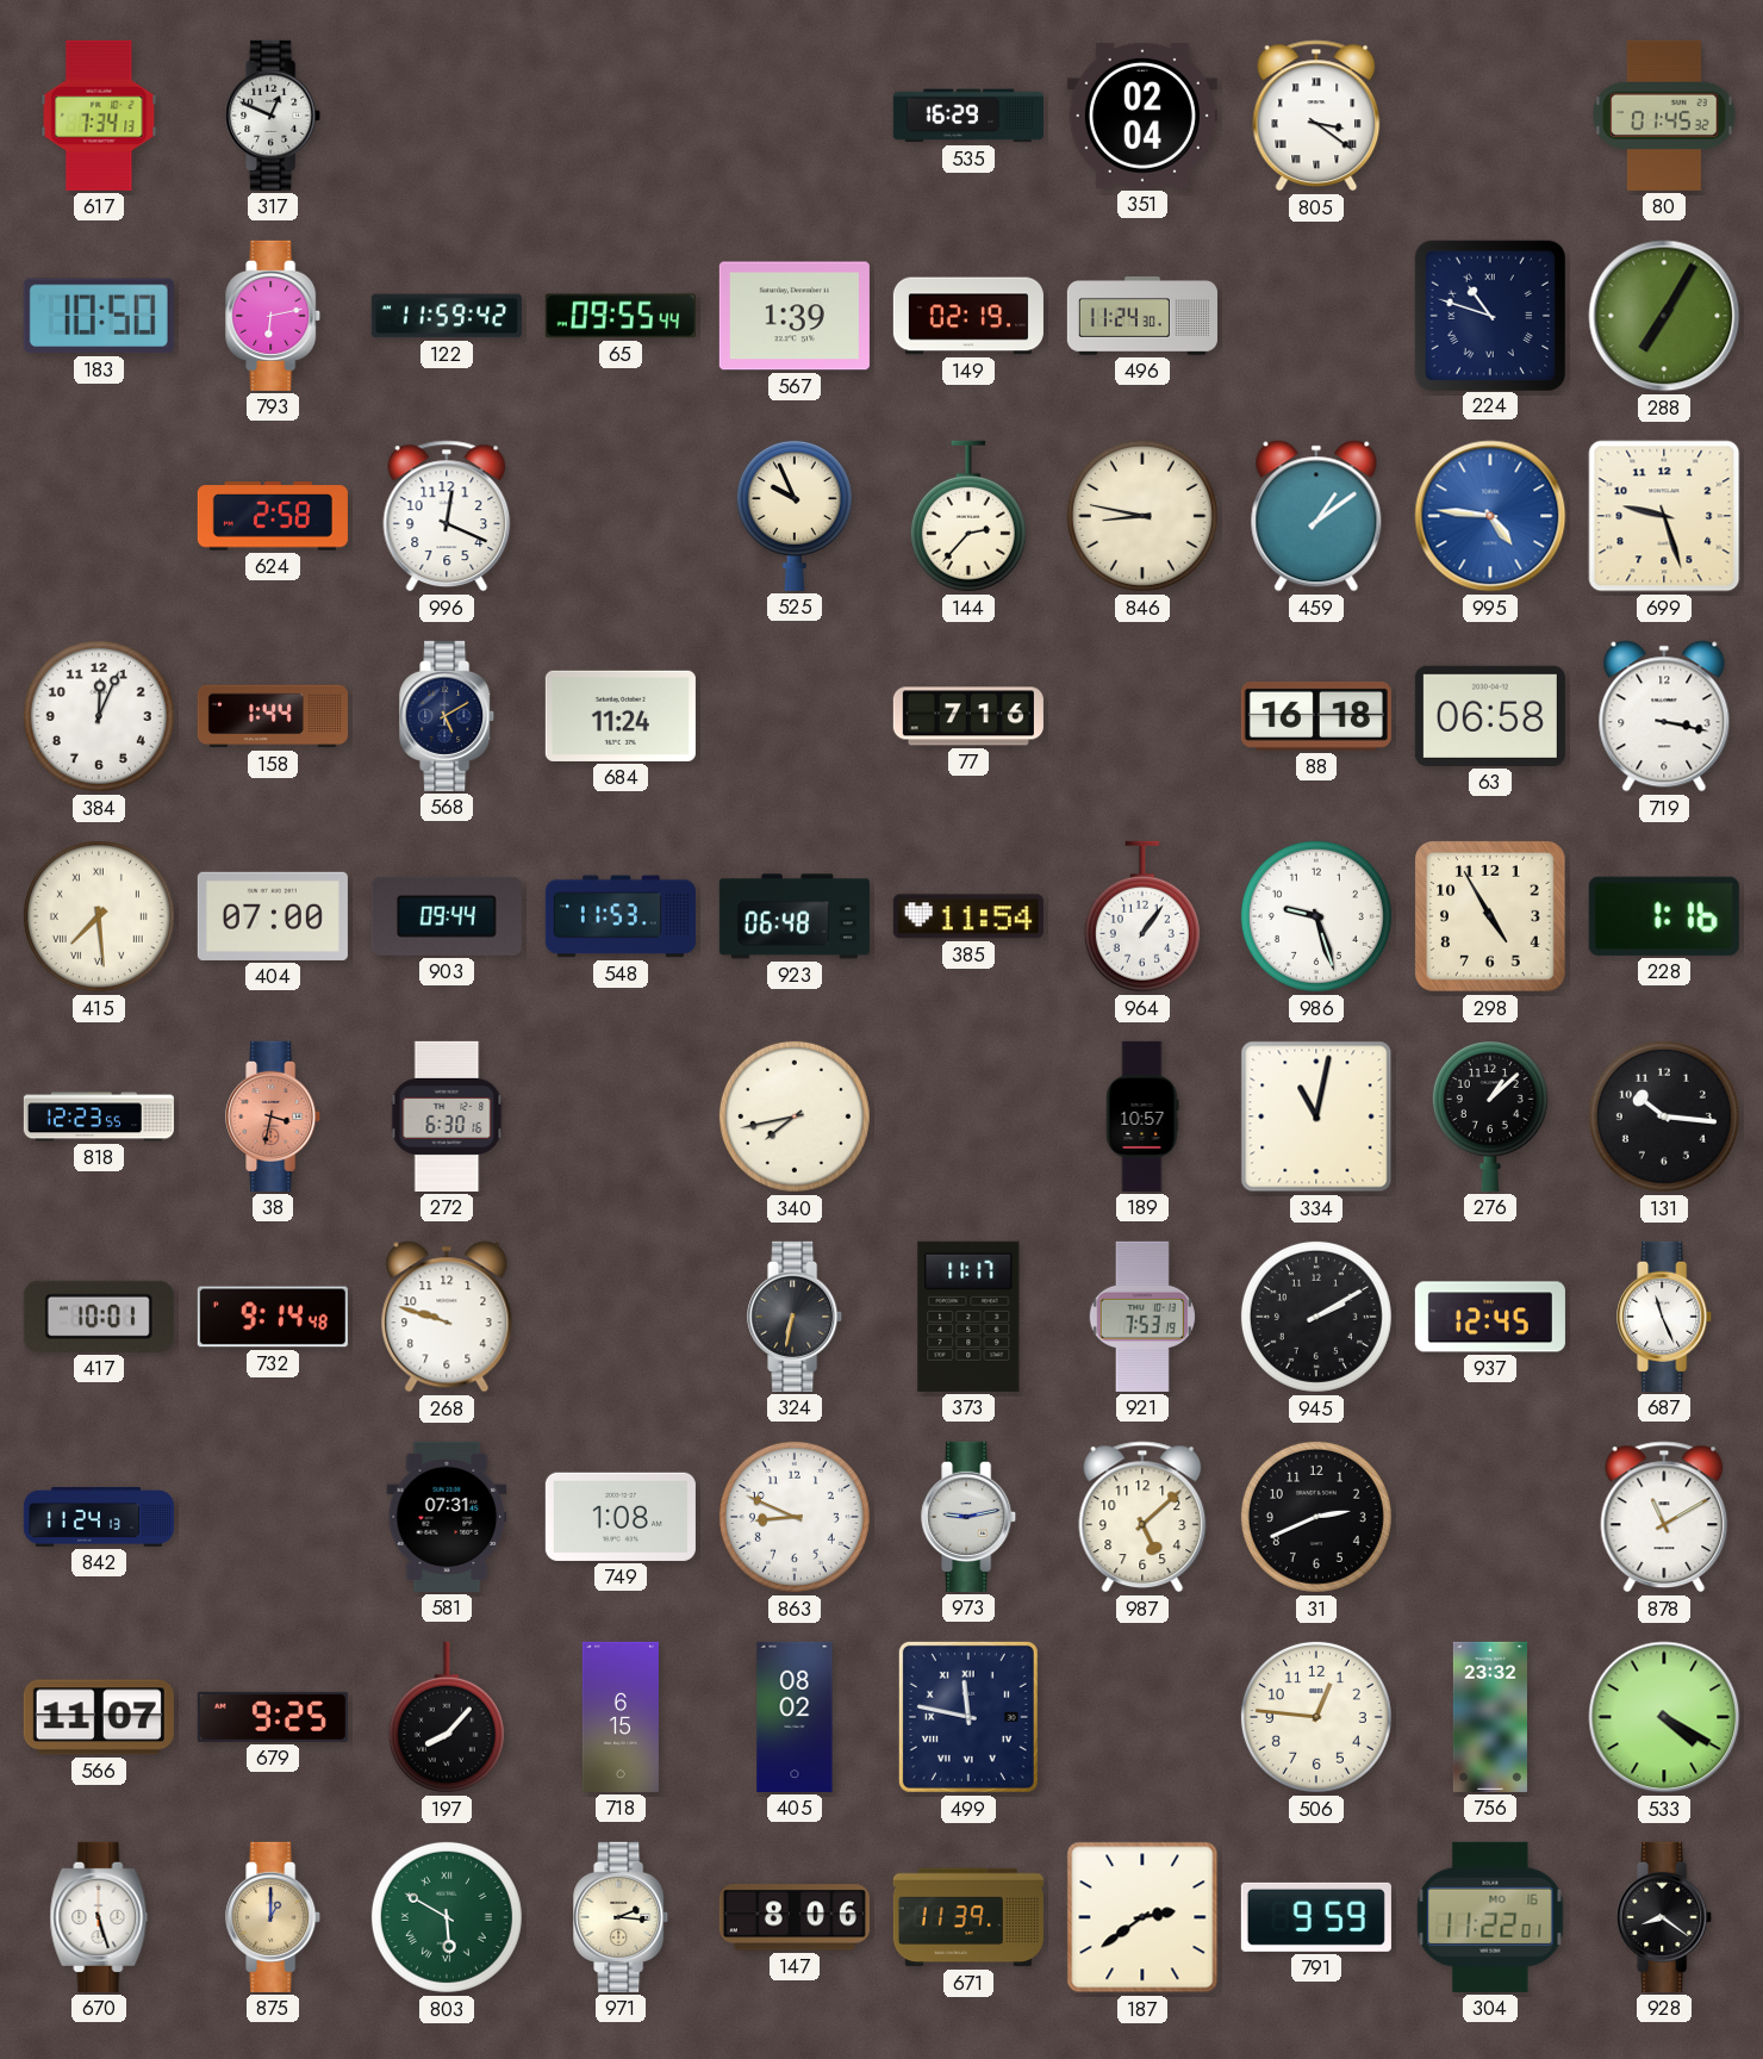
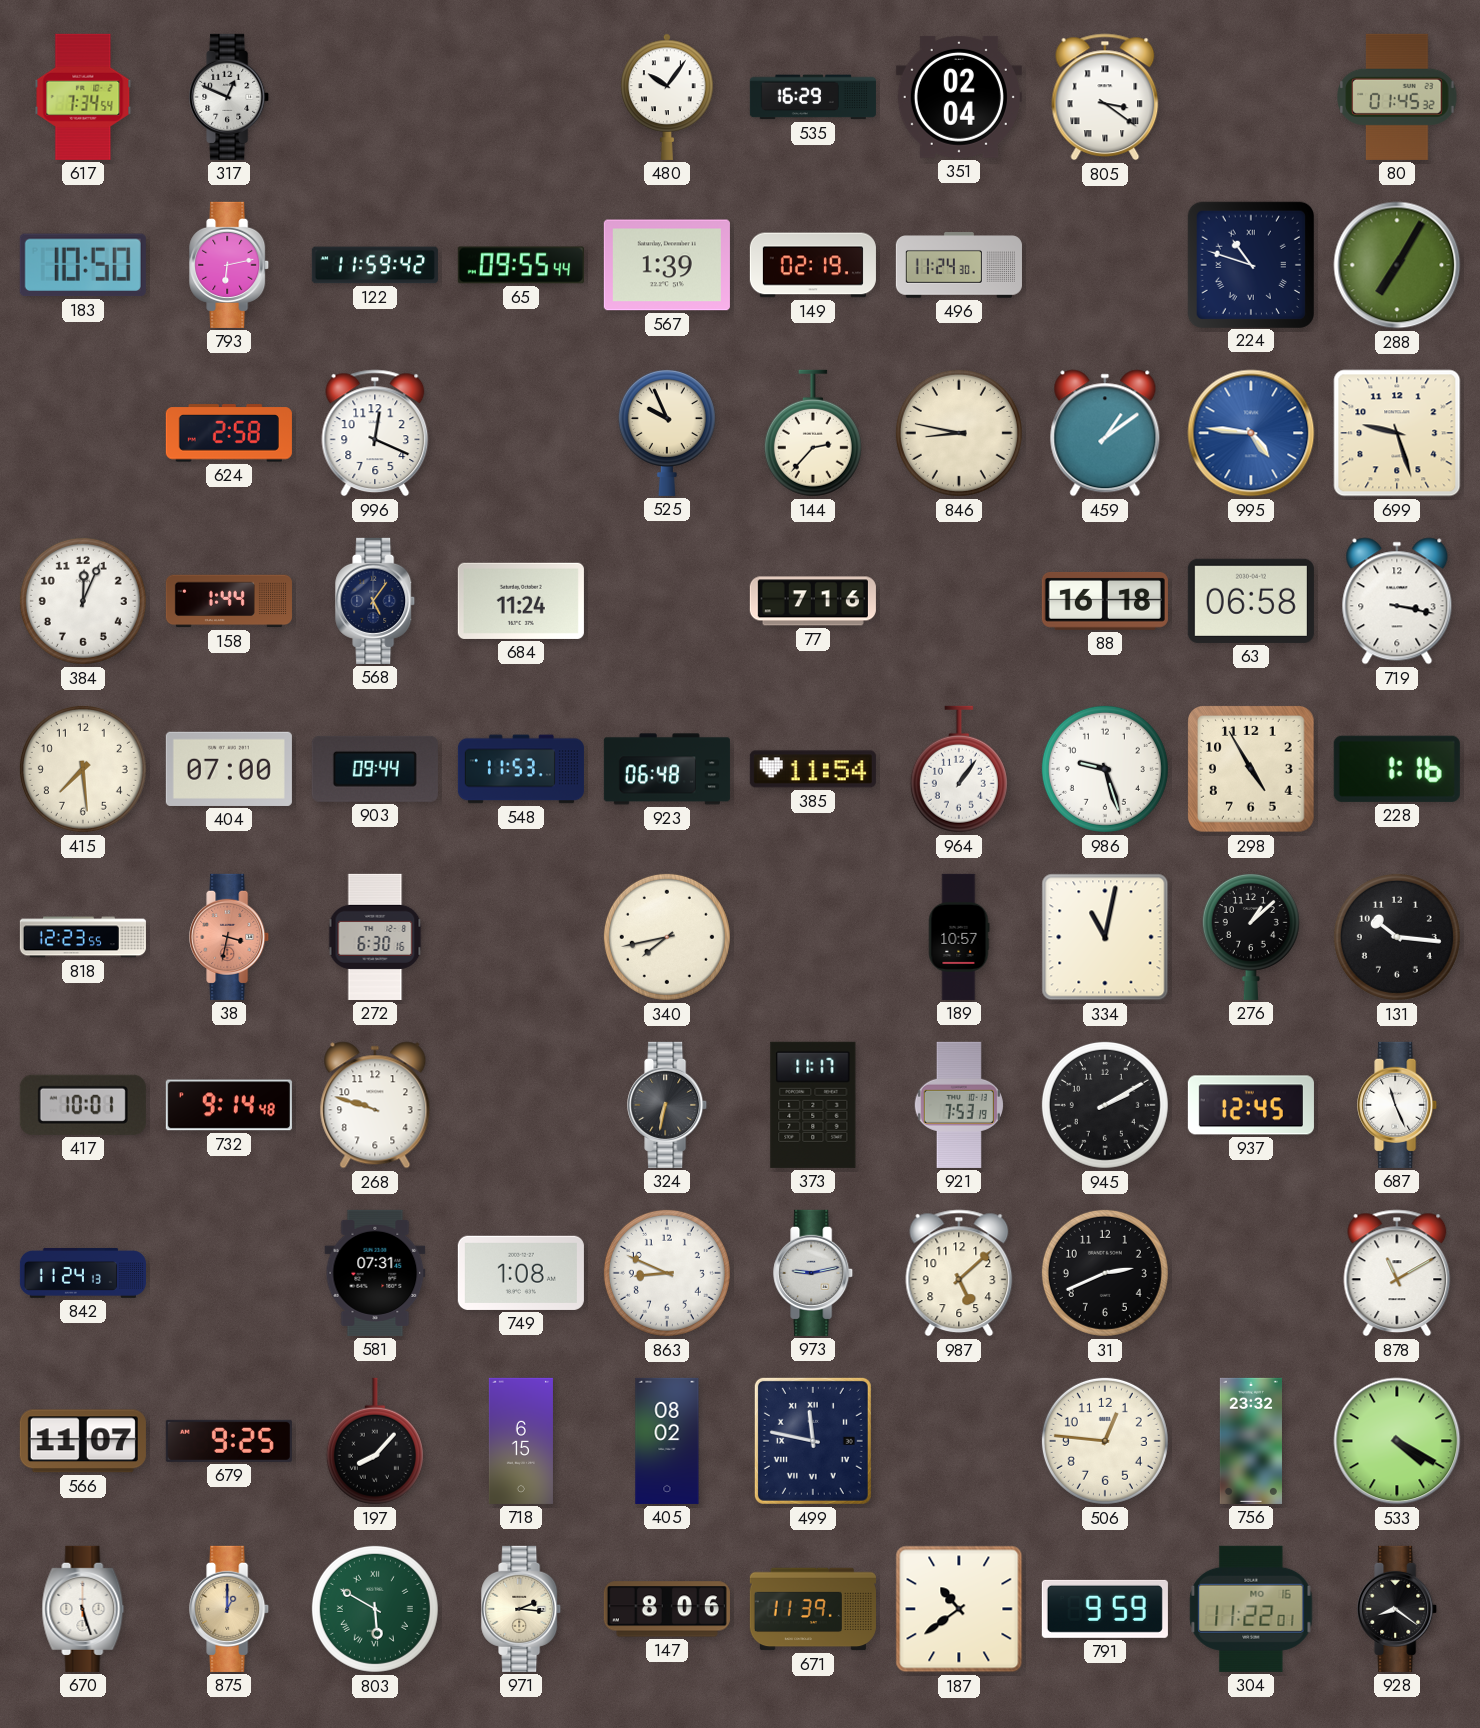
617: 7:34:13 -> 7:34:54 (83, 97)
480: none -> 10:06 (667, 97)
568: 5:10 -> 5:06 (376, 601)
415 numerals: Roman -> Arabic (83, 769)
187: 2:39 -> 10:39 (959, 1609)
